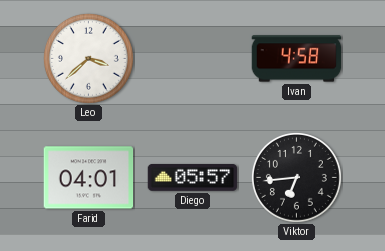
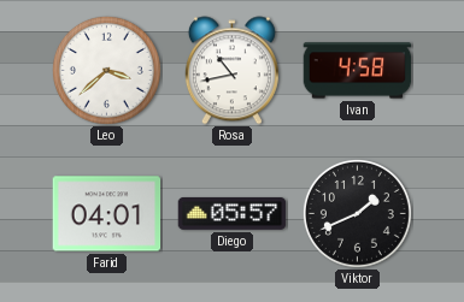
Rosa: none -> 10:43 (231, 71)
Viktor: 6:44 -> 1:41 (357, 213)
